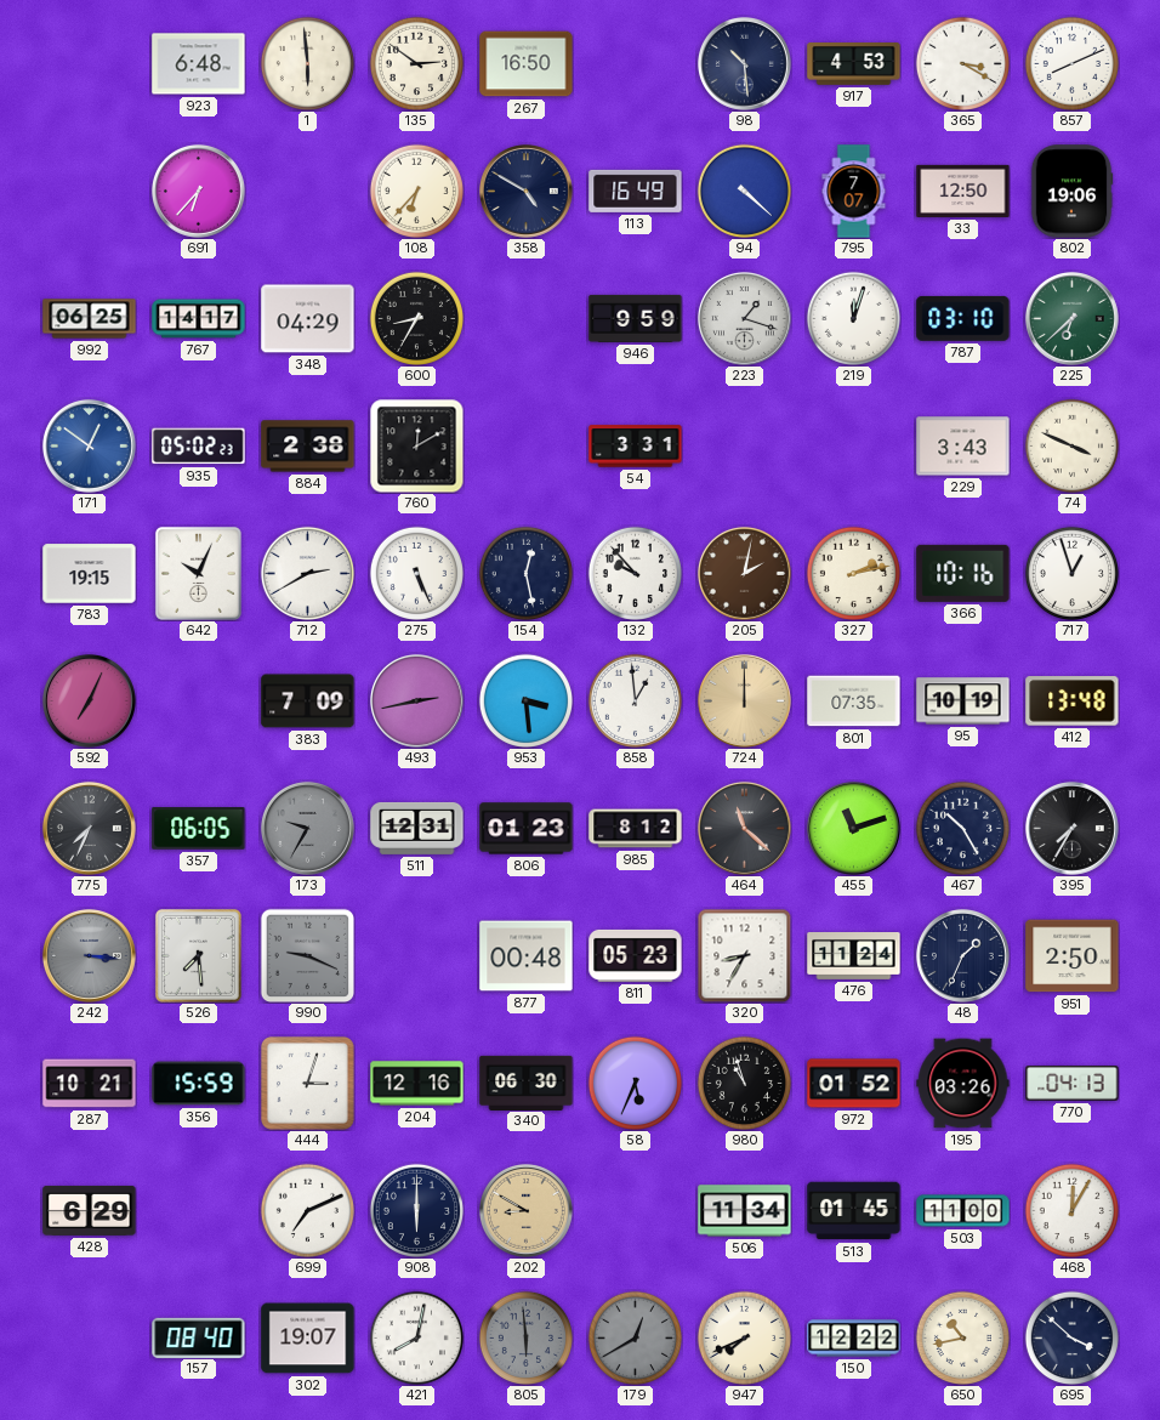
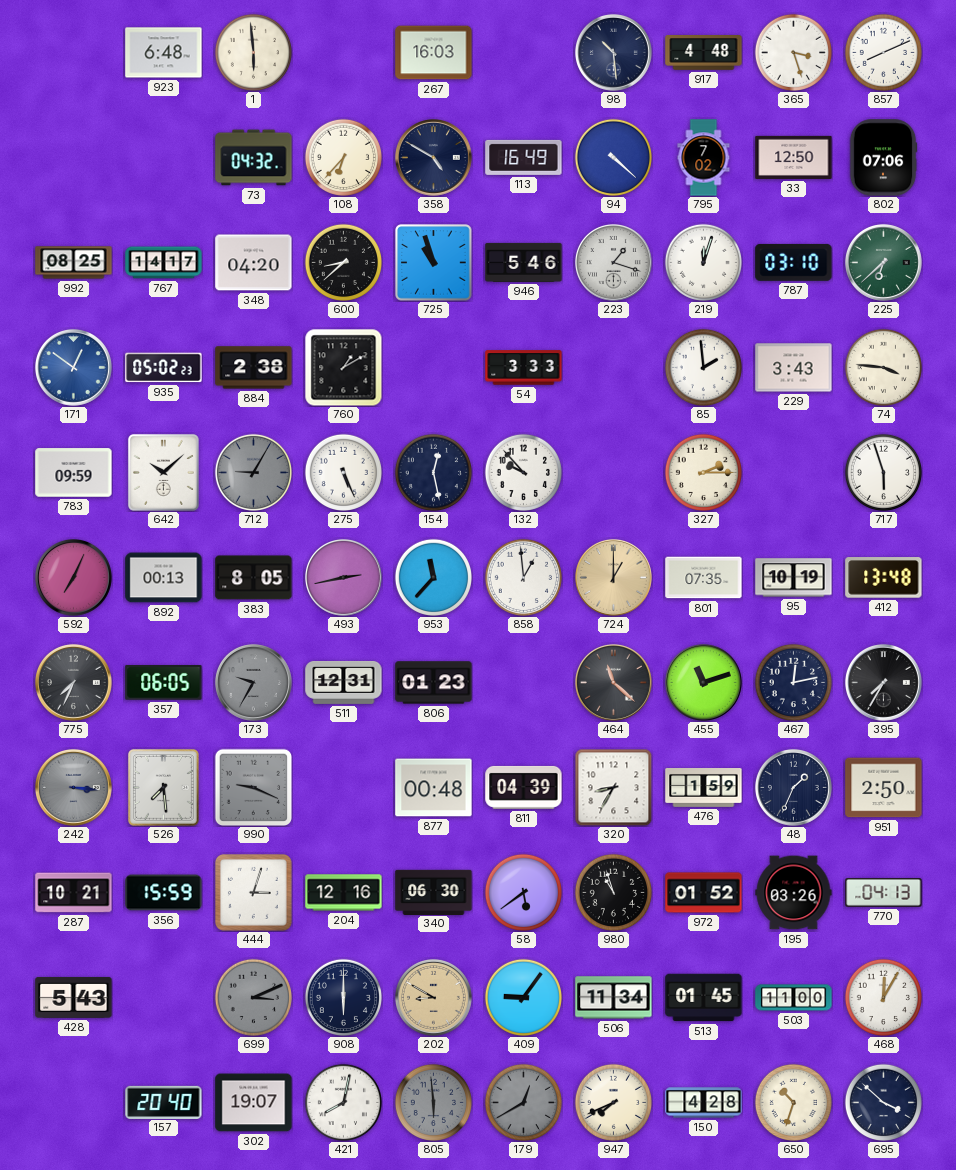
135: 2:51 -> none (416, 63)
267: 16:50 -> 16:03 (434, 53)
917: 4:53 -> 4:48 (704, 53)
365: 3:20 -> 3:27 (793, 52)
691: 6:37 -> none (198, 191)
73: none -> 04:32 (254, 158)
795: 7:07 -> 7:02 (704, 158)
802: 19:06 -> 07:06 (883, 158)
992: 06:25 -> 08:25 (74, 263)
348: 04:29 -> 04:20 (254, 263)
600: 8:35 -> 8:38 (343, 262)
725: none -> 10:57 (434, 263)
946: 9:59 -> 5:46 (524, 262)
760: 12:10 -> 1:10 (343, 367)
54: 3:31 -> 3:33 (524, 368)
85: none -> 1:59 (703, 367)
74: 3:49 -> 3:46 (883, 367)
783: 19:15 -> 09:59 (74, 473)
642: 10:04 -> 10:08 (163, 472)
712: 2:40 -> 9:05 (253, 472)
712 dial: white -> grey (253, 472)
205: 2:02 -> none (744, 573)
327: 2:13 -> 2:15 (703, 472)
366: 10:16 -> none (963, 573)
717: 12:57 -> 5:57 (883, 472)
892: none -> 00:13 (164, 578)
383: 7:09 -> 8:05 (254, 578)
953: 3:29 -> 11:37 (433, 577)
724: 12:00 -> 1:00 (613, 577)
985: 8:12 -> none (636, 829)
467: 10:25 -> 12:13 (793, 682)
811: 05:23 -> 04:39 (524, 787)
476: 11:24 -> 1:59 (704, 788)
58: 5:34 -> 5:39 (523, 892)
428: 6:29 -> 5:43 (74, 997)
699: 7:11 -> 3:11 (253, 997)
699 dial: white -> grey (253, 997)
409: none -> 9:06 (523, 997)
157: 08:40 -> 20:40 (164, 1102)
150: 12:22 -> 4:28 (704, 1103)
650: 10:43 -> 10:33 (793, 1102)
